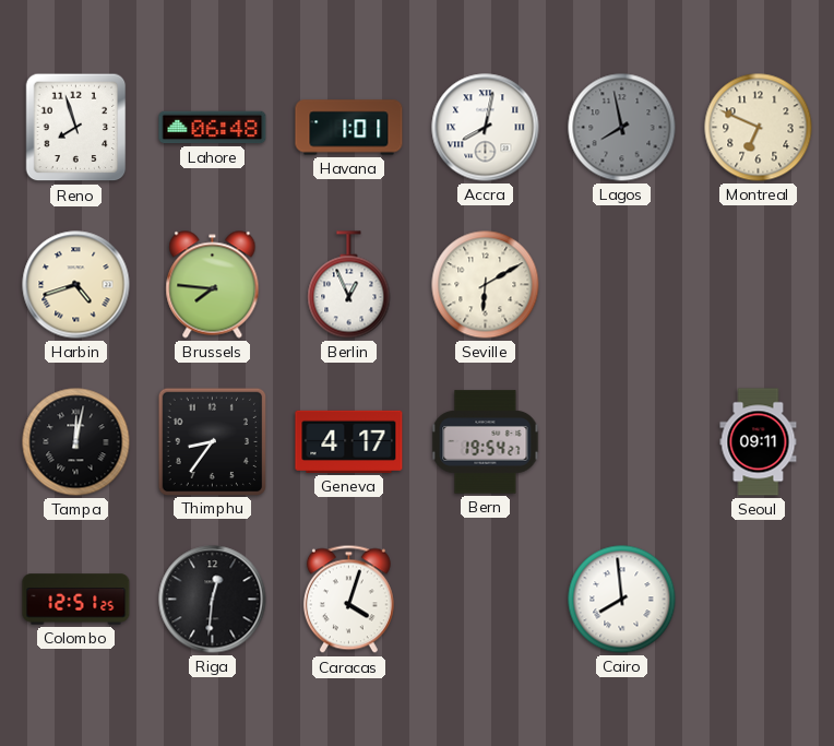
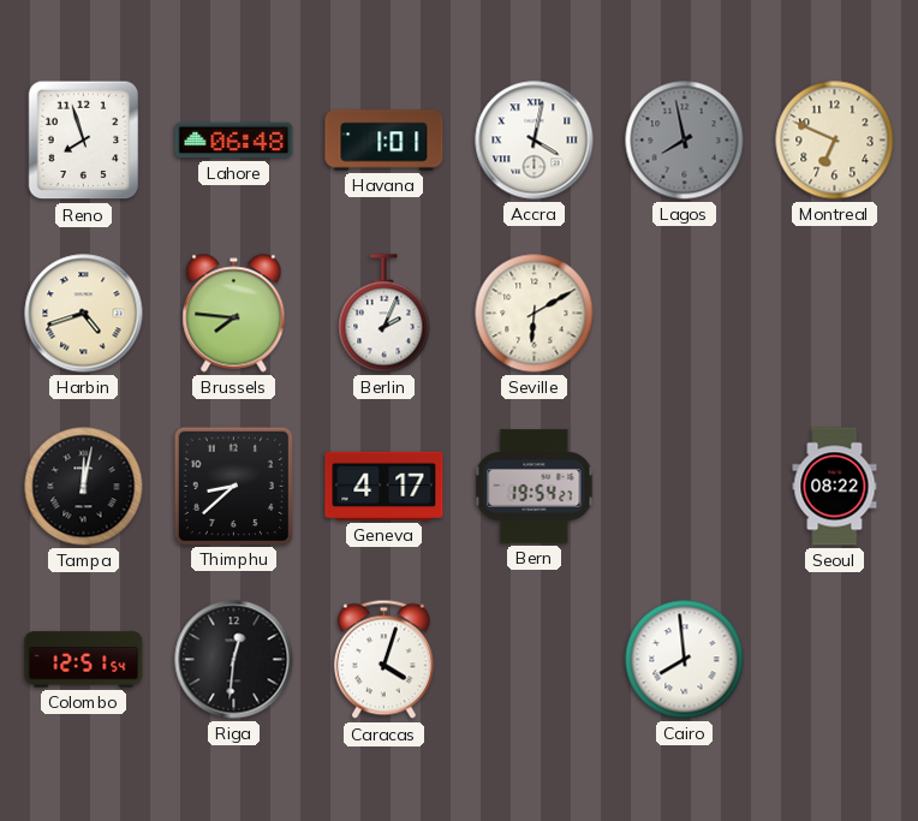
Accra: 8:02 -> 4:02 (535, 141)
Berlin: 12:56 -> 2:04 (385, 314)
Thimphu: 8:36 -> 8:38 (233, 486)
Seoul: 09:11 -> 08:22 (835, 487)
Colombo: 12:51:25 -> 12:51:54 (84, 660)
